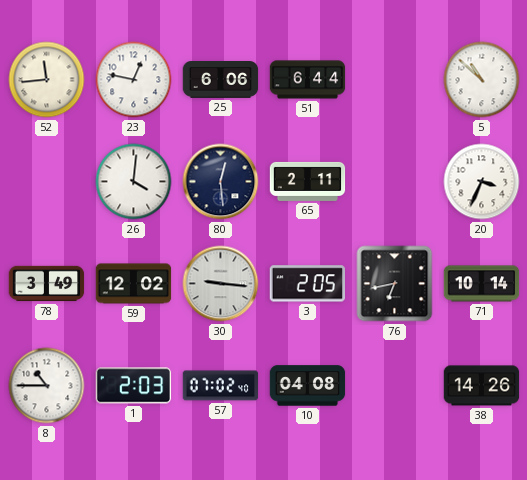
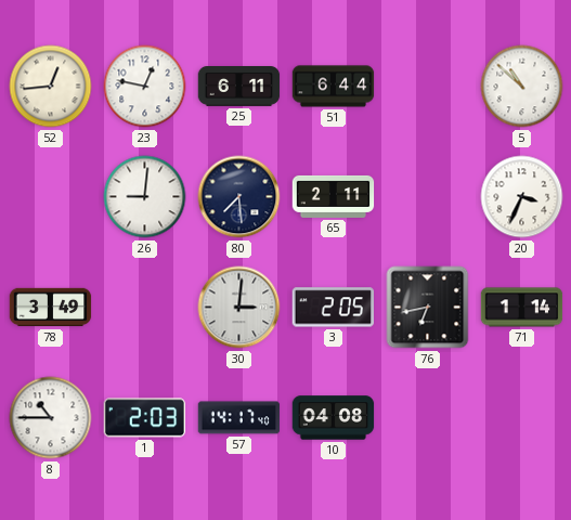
52: 11:44 -> 12:44 (51, 87)
25: 6:06 -> 6:11 (239, 87)
26: 4:01 -> 9:01 (145, 197)
80: 12:29 -> 7:29 (239, 197)
59: 12:02 -> none (134, 284)
30: 9:16 -> 3:01 (239, 308)
71: 10:14 -> 1:14 (522, 308)
57: 07:02 -> 14:17 (239, 418)
38: 14:26 -> none (482, 386)
